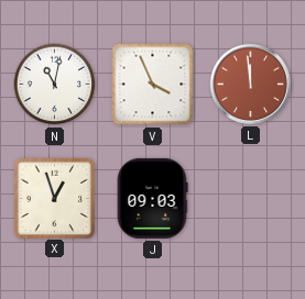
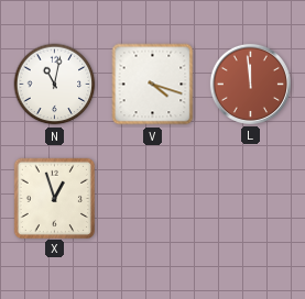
V: 3:56 -> 4:18 (153, 85)
J: 09:03 -> none (152, 198)
